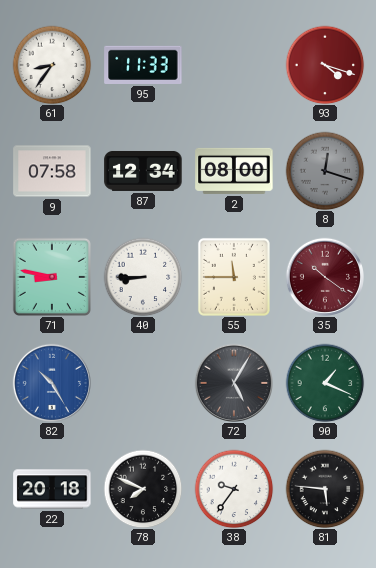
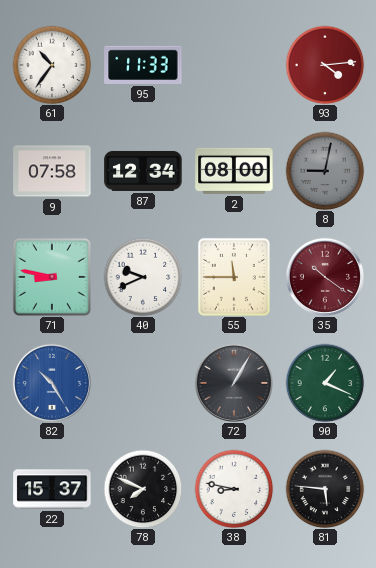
61: 8:36 -> 10:36 (52, 65)
93: 4:18 -> 4:14 (325, 65)
8: 12:18 -> 9:02 (325, 171)
40: 8:45 -> 9:41 (143, 277)
72: 5:05 -> 1:05 (234, 383)
22: 20:18 -> 15:37 (52, 489)
38: 9:36 -> 8:47 (234, 489)
